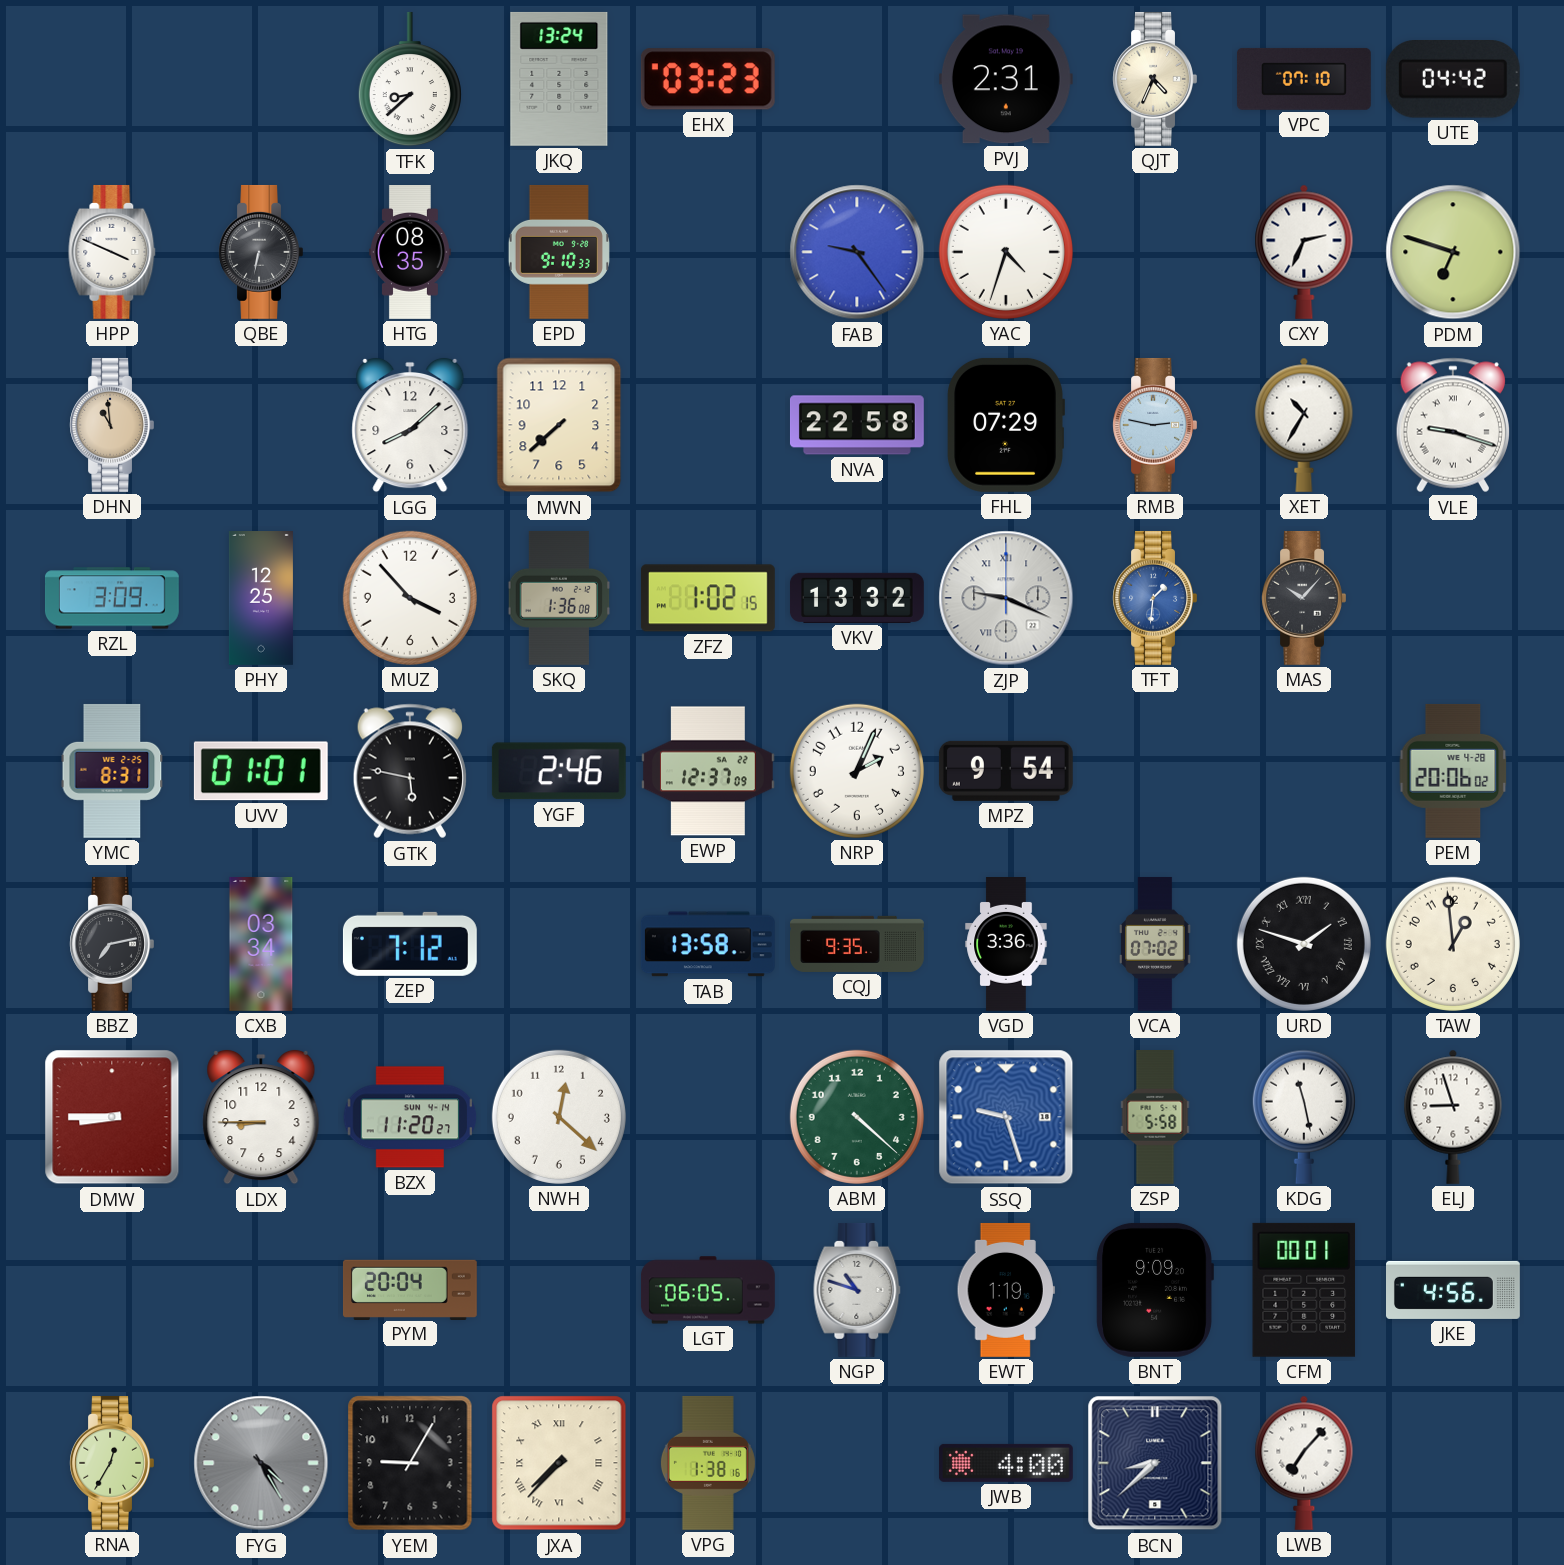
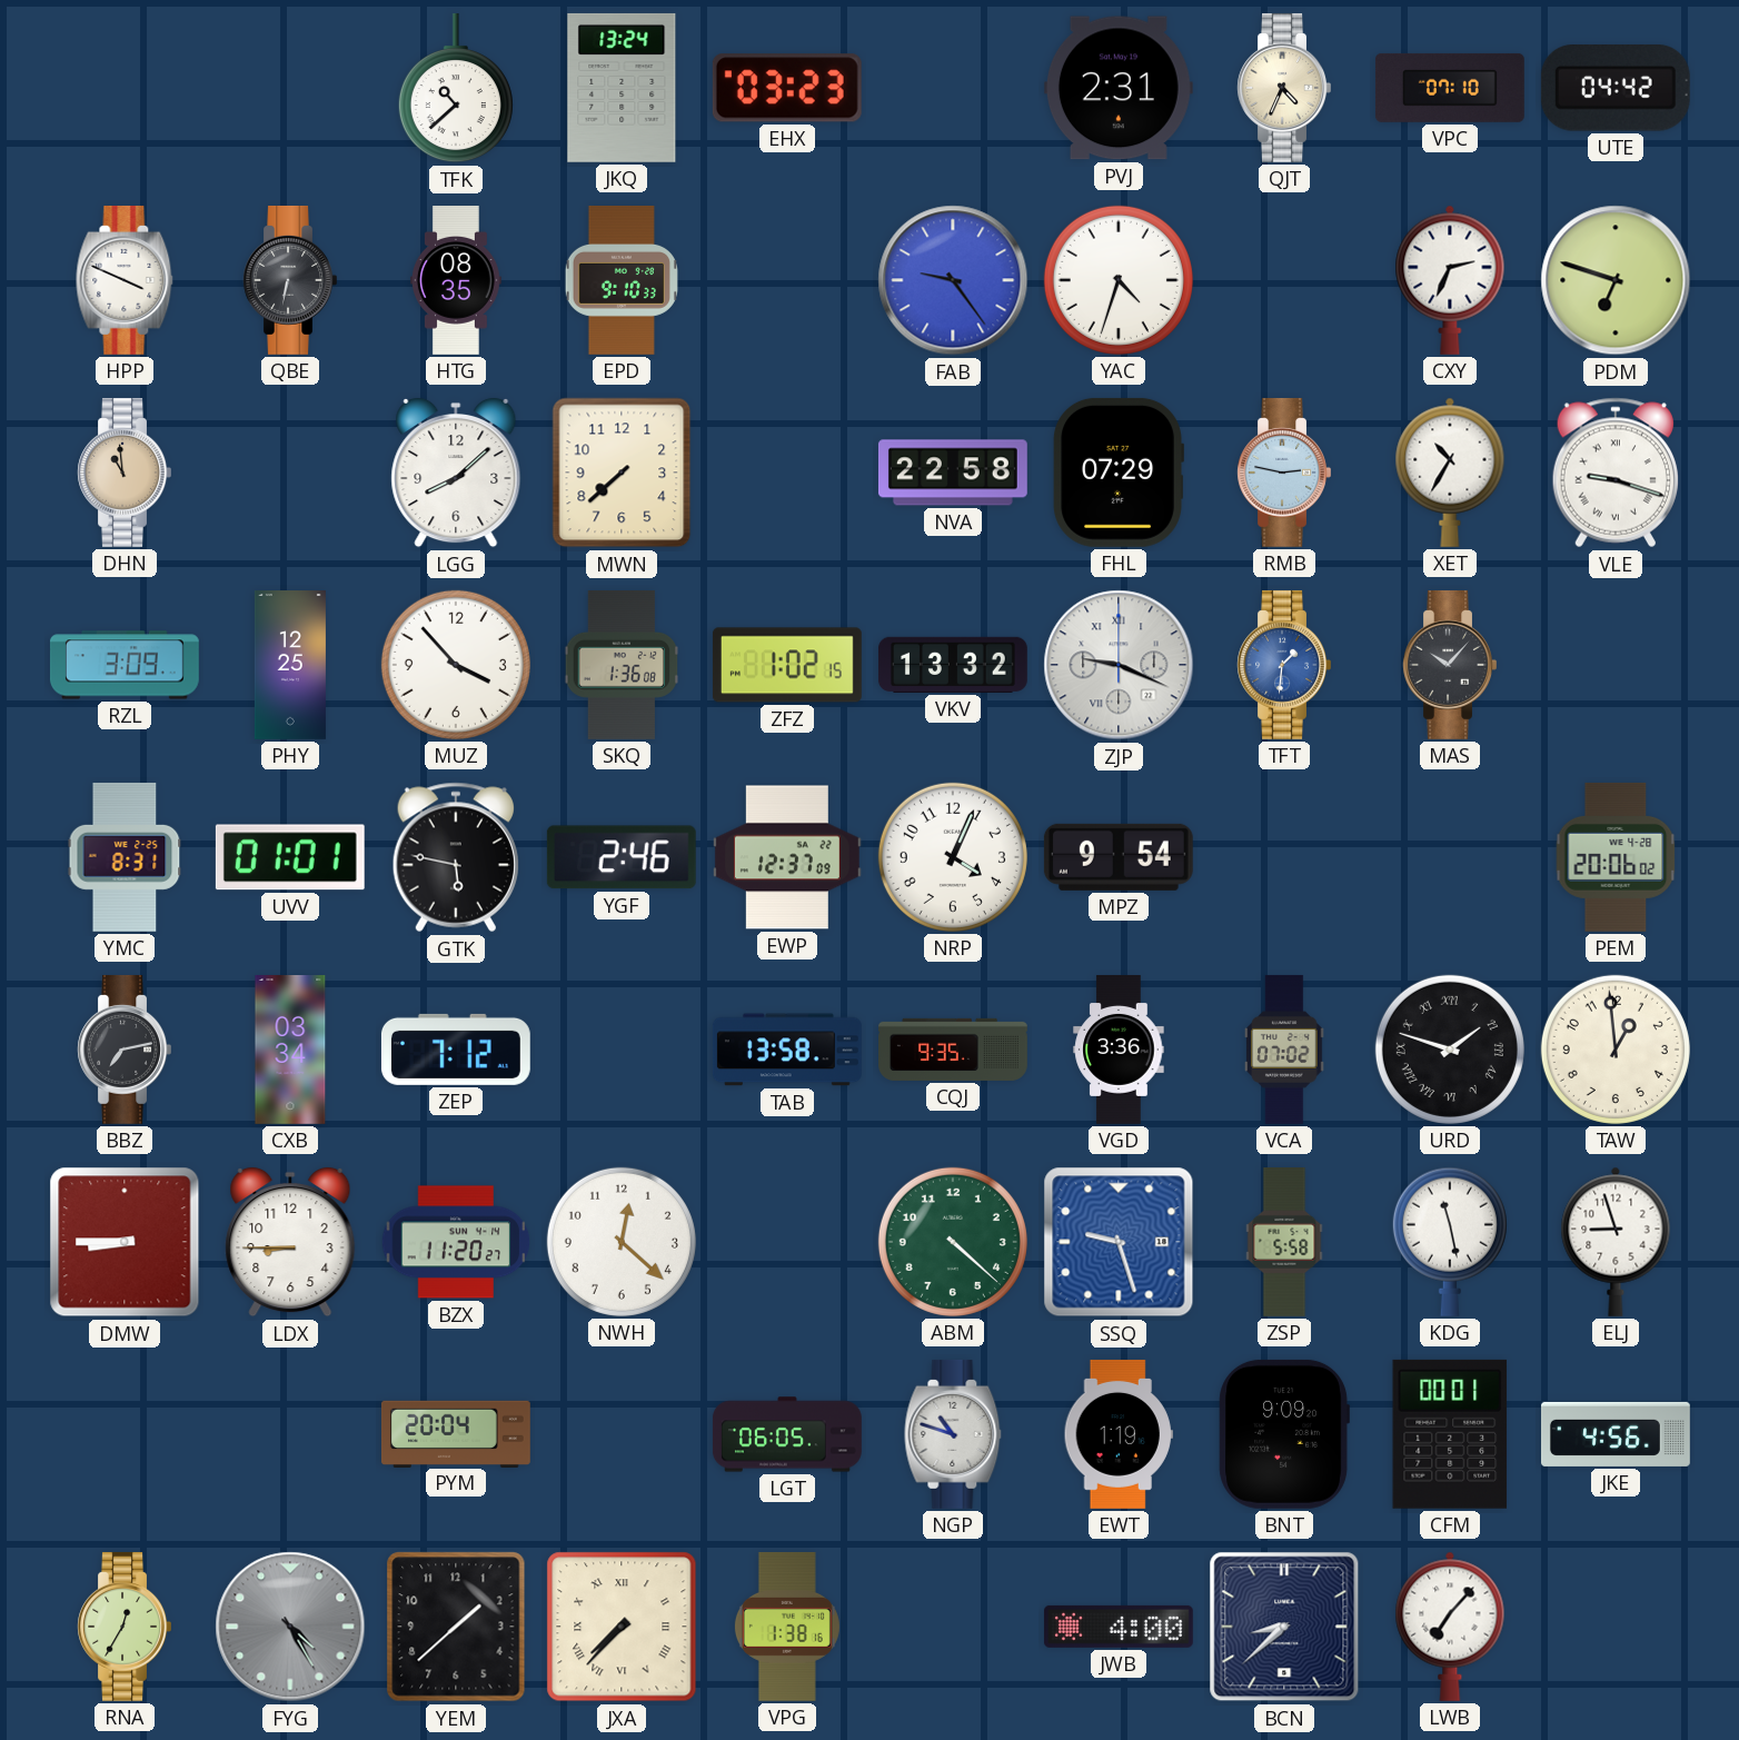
TFK: 8:38 -> 10:38 (456, 88)
NRP: 2:04 -> 4:04 (953, 857)
YEM: 9:05 -> 1:38 (456, 1627)
